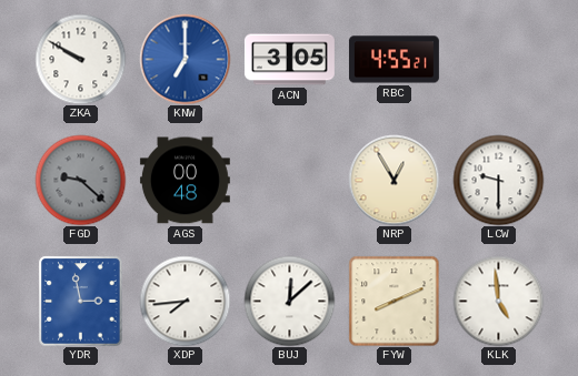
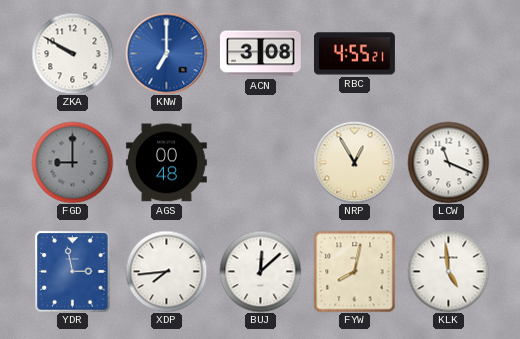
ACN: 3:05 -> 3:08 (260, 54)
FGD: 9:22 -> 9:00 (72, 162)
LCW: 9:30 -> 11:19 (448, 162)
FYW: 8:11 -> 8:02 (354, 271)
